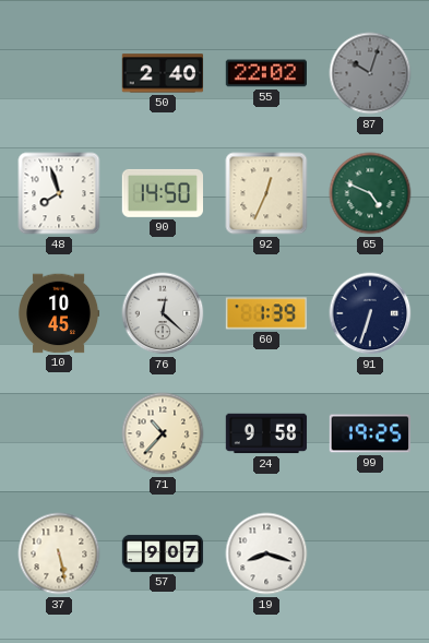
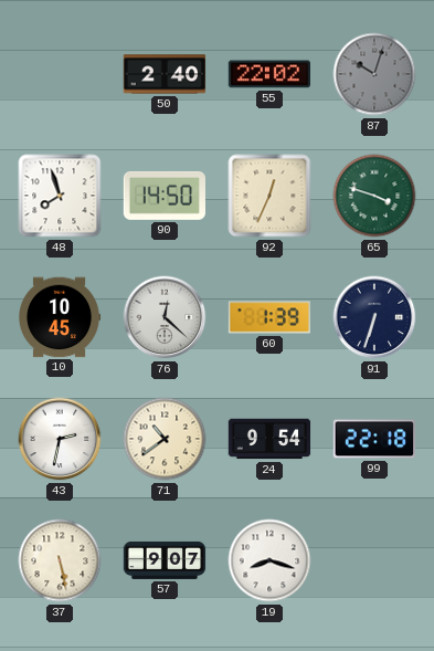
65: 4:49 -> 3:48 (374, 196)
43: none -> 2:32 (60, 439)
71: 10:37 -> 10:39 (165, 439)
24: 9:58 -> 9:54 (269, 439)
99: 19:25 -> 22:18 (373, 439)
